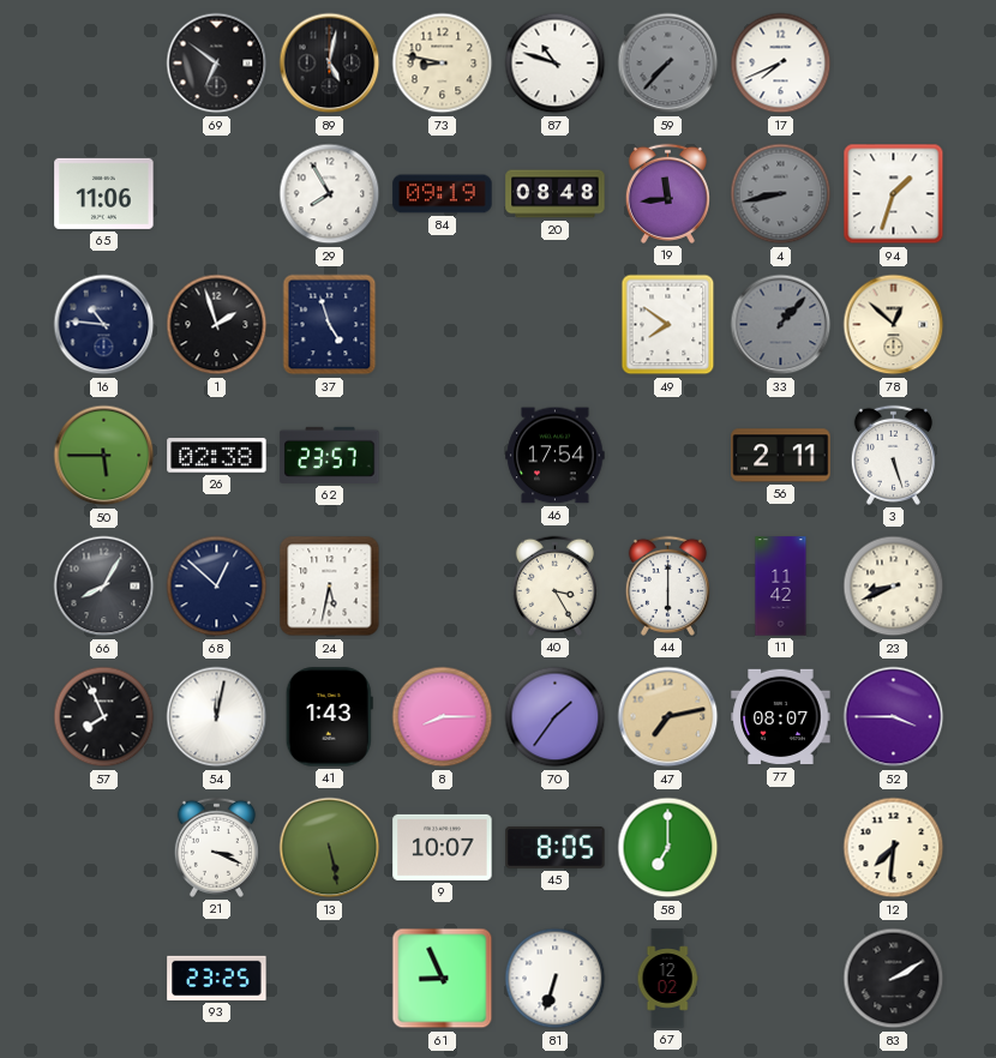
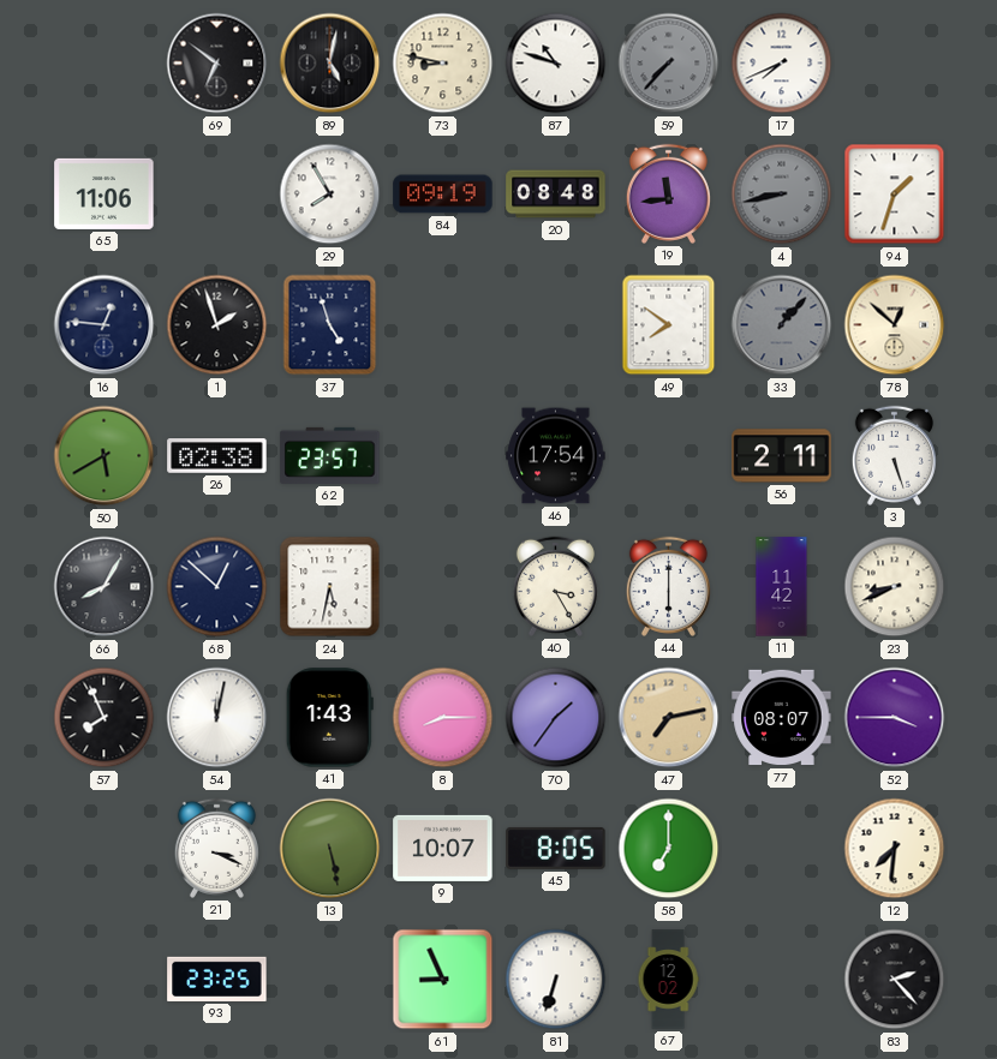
16: 10:46 -> 12:46 (105, 325)
50: 5:45 -> 5:40 (105, 456)
83: 2:10 -> 2:23 (895, 980)
